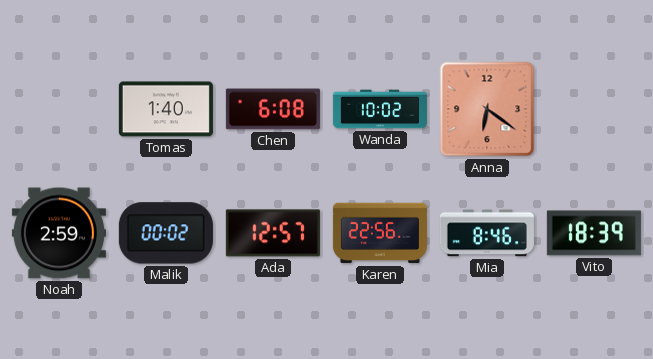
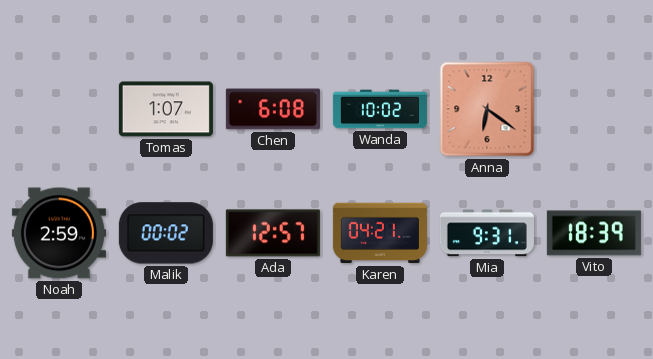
Tomas: 1:40 -> 1:07 (166, 109)
Karen: 22:56 -> 04:21 (380, 233)
Mia: 8:46 -> 9:31 (487, 233)
